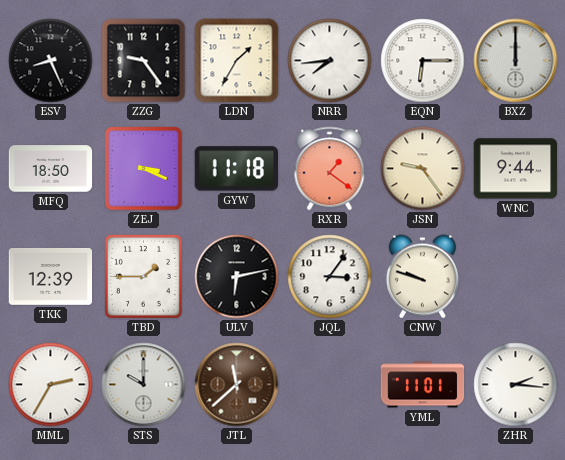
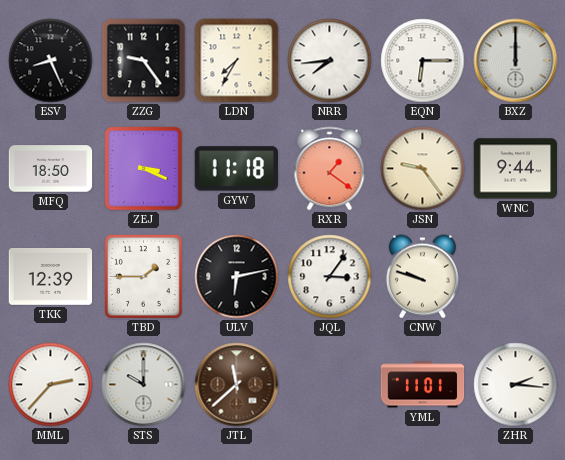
LDN: 1:35 -> 7:35 (237, 61)
MML: 2:35 -> 2:37 (51, 385)
